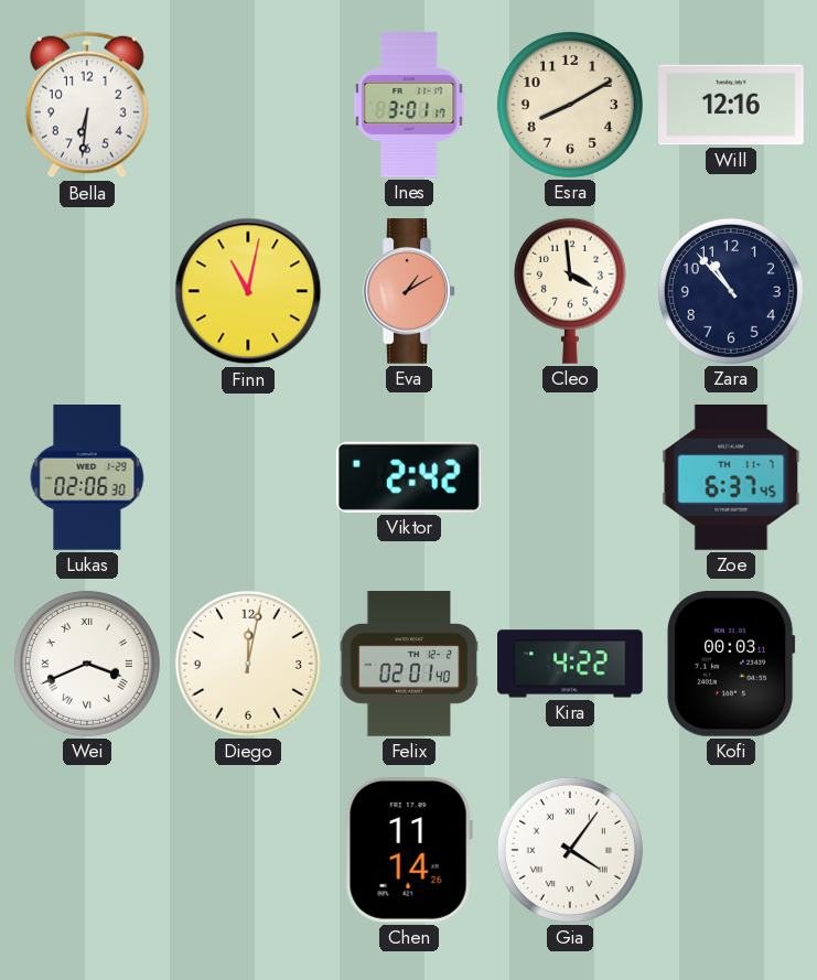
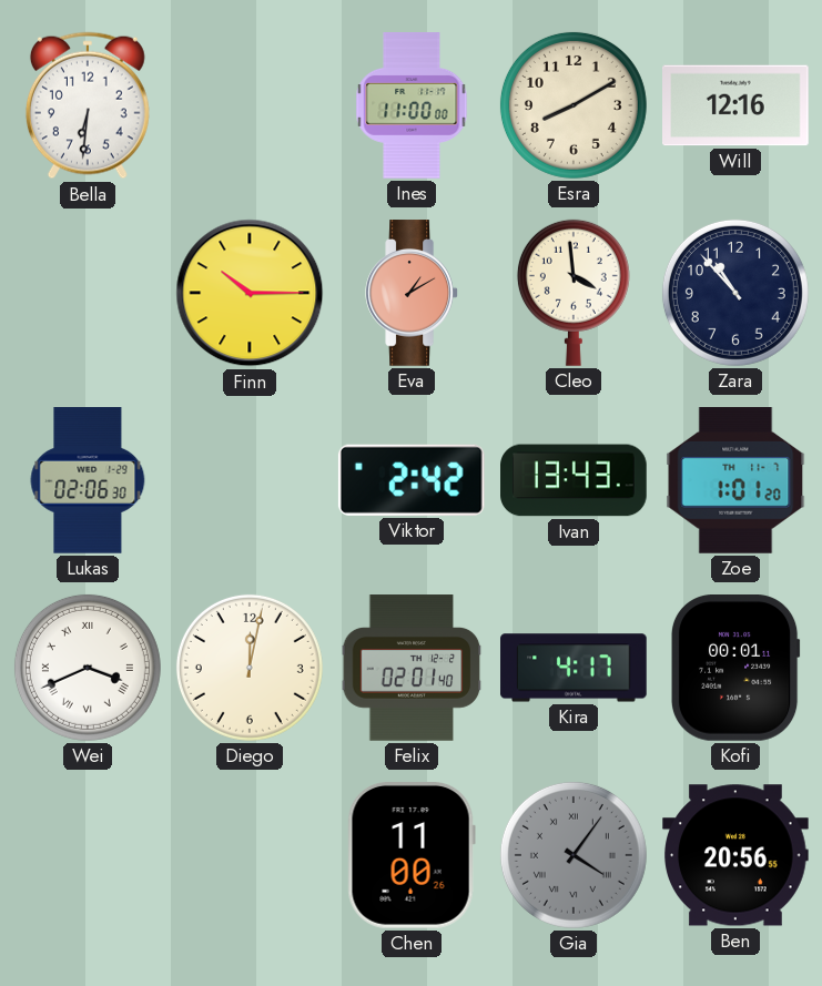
Ines: 3:01 -> 11:00 (412, 105)
Finn: 11:02 -> 10:15 (250, 293)
Ivan: none -> 13:43 (574, 480)
Zoe: 6:37 -> 1:01 (735, 481)
Kira: 4:22 -> 4:17 (574, 668)
Kofi: 00:03 -> 00:01 (735, 669)
Chen: 11:14 -> 11:00 (412, 856)
Gia dial: white -> grey (574, 855)
Ben: none -> 20:56 (737, 855)
